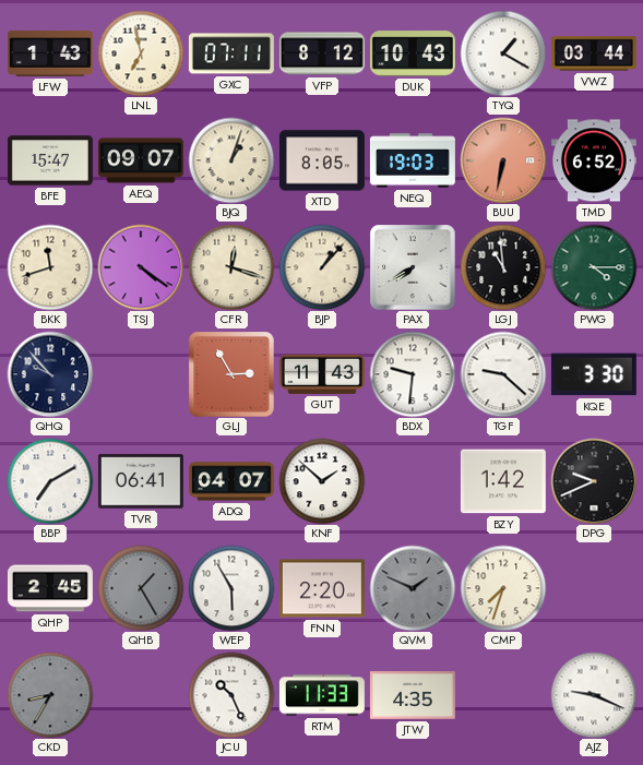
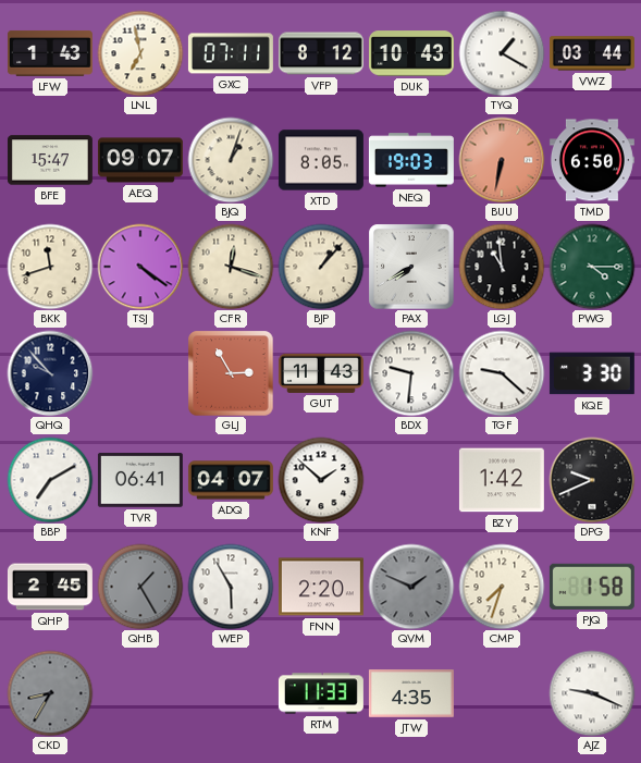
TMD: 6:52 -> 6:50 (592, 160)
PJQ: none -> 1:58 (592, 587)
JCU: 10:26 -> none (231, 695)
